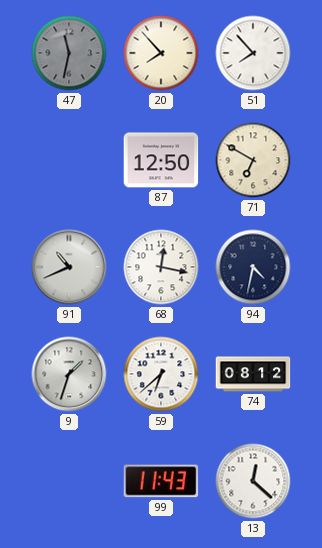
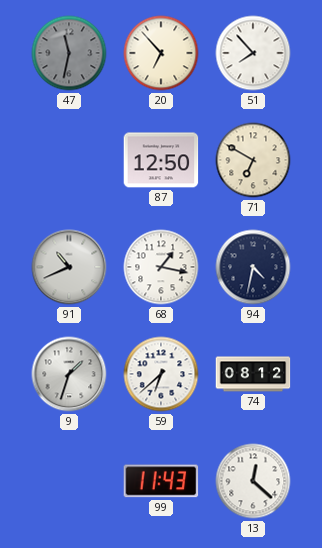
20: 7:53 -> 6:53 (161, 53)
68: 12:17 -> 1:17 (161, 267)
